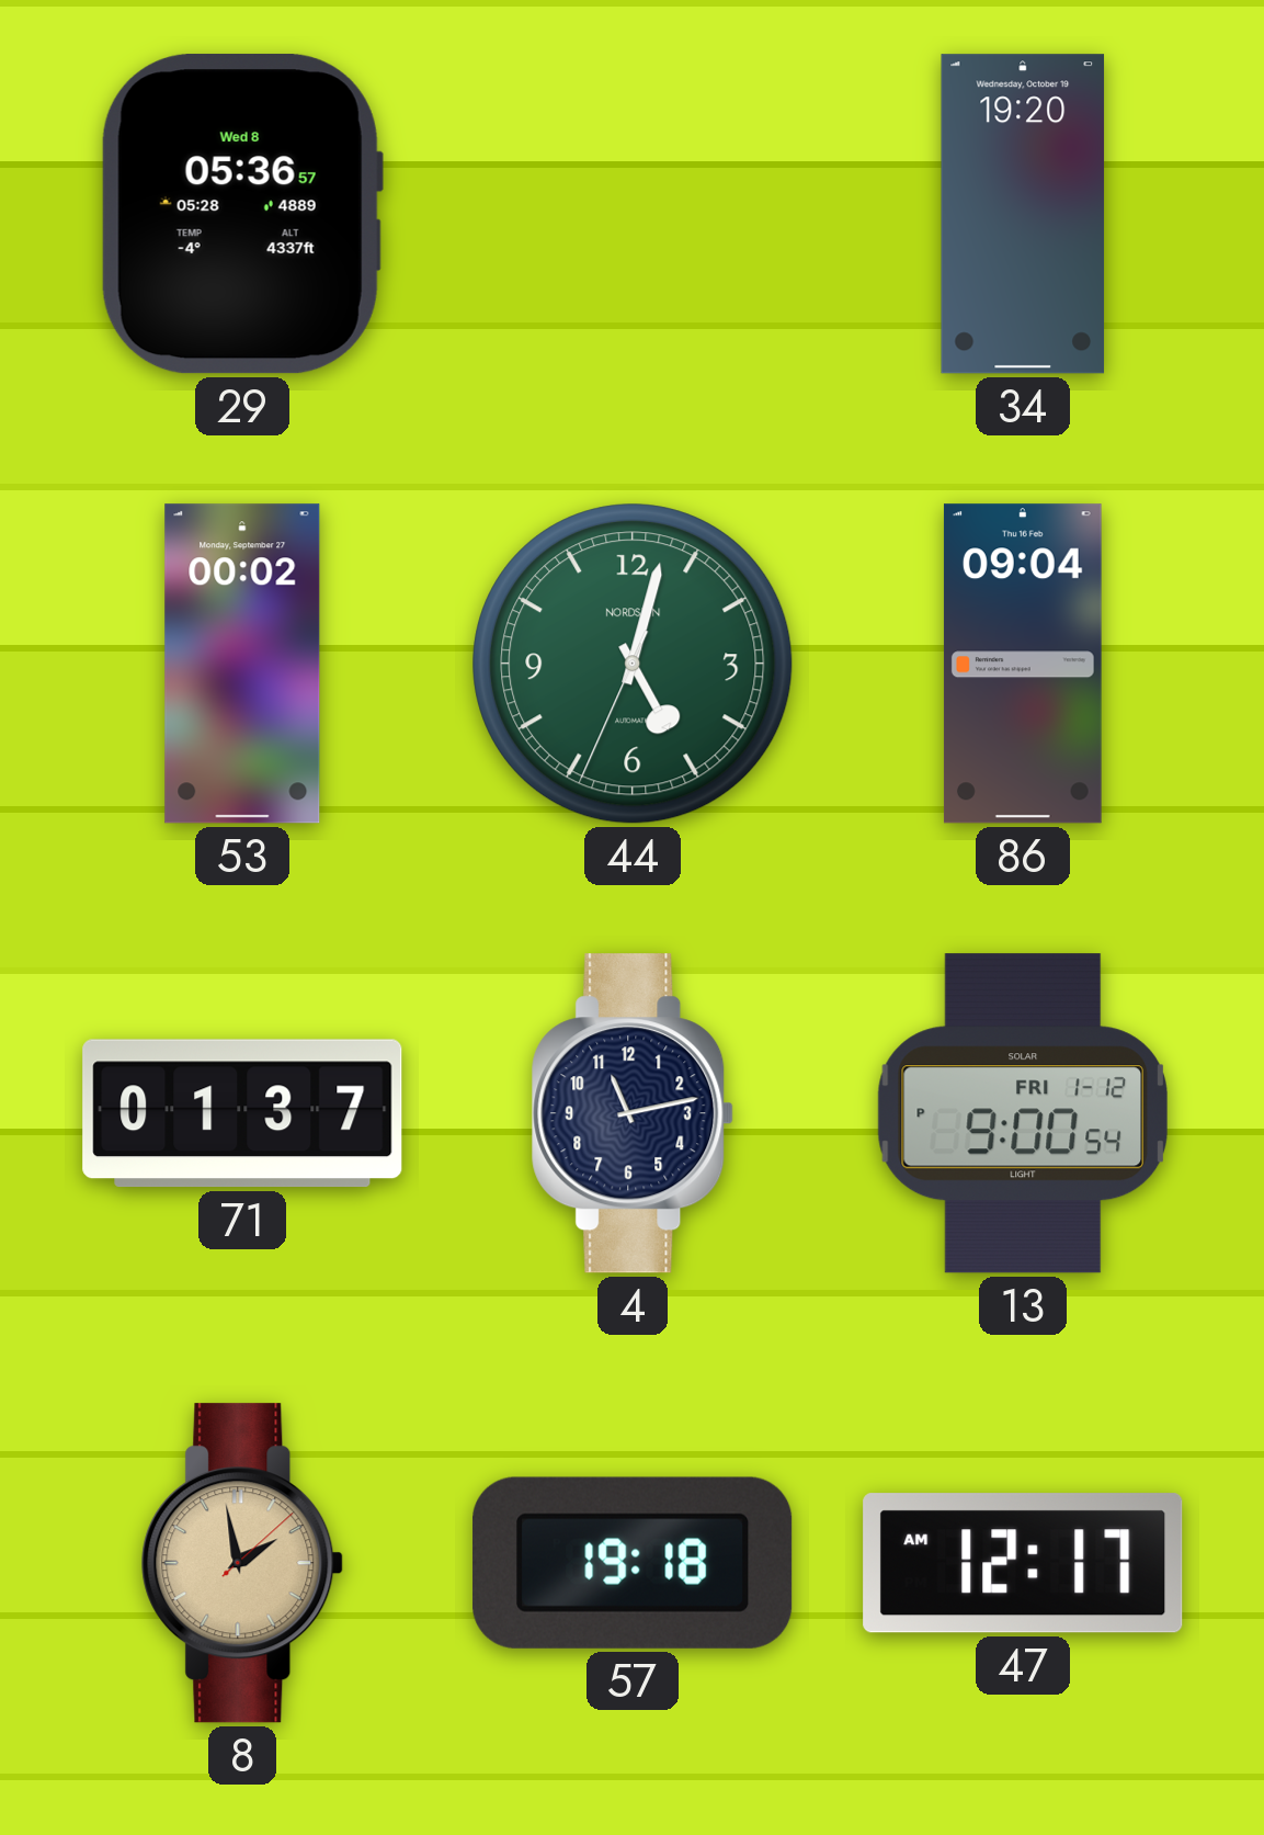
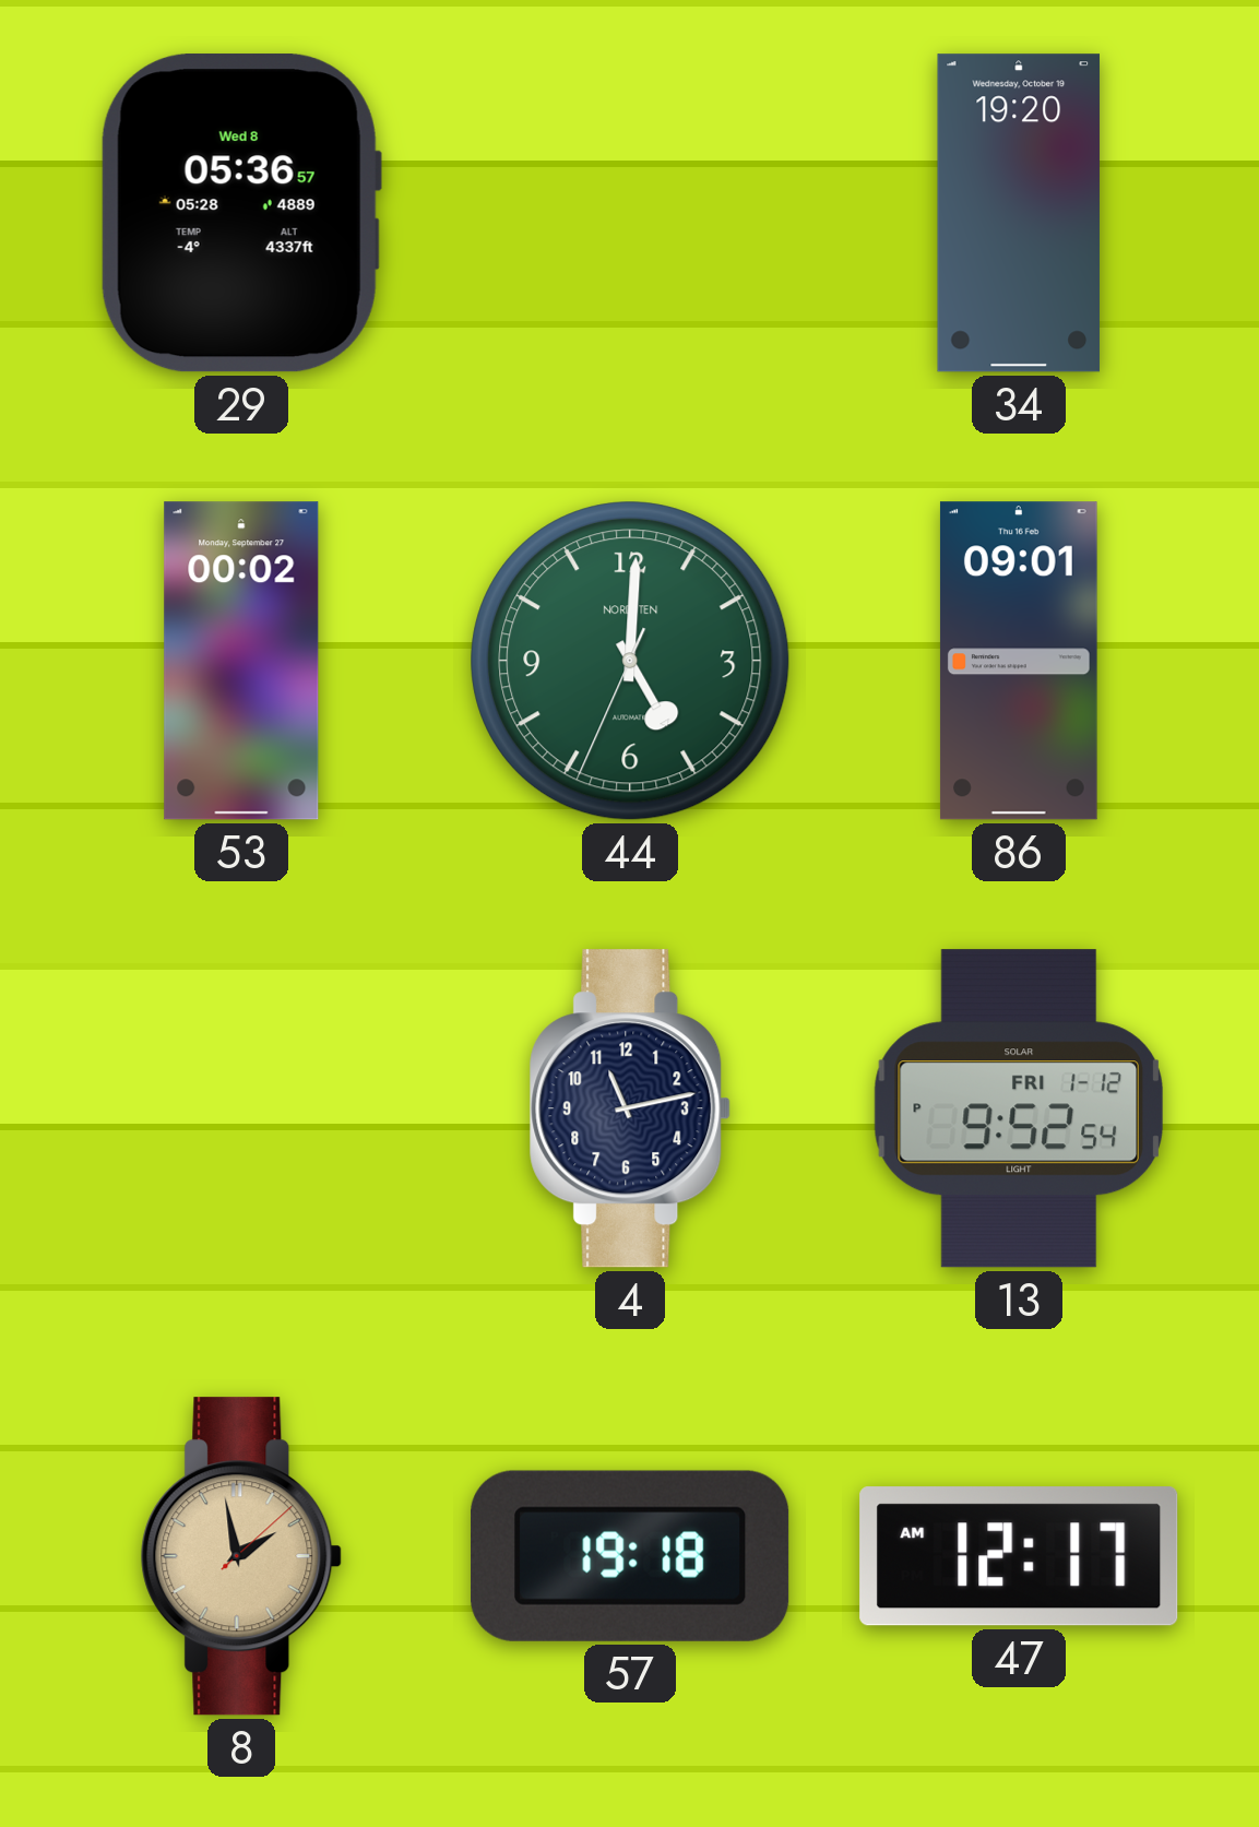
44: 5:02 -> 5:00 (630, 661)
86: 09:04 -> 09:01 (1019, 661)
71: 01:37 -> none (242, 1113)
13: 9:00 -> 9:52 (1018, 1108)
